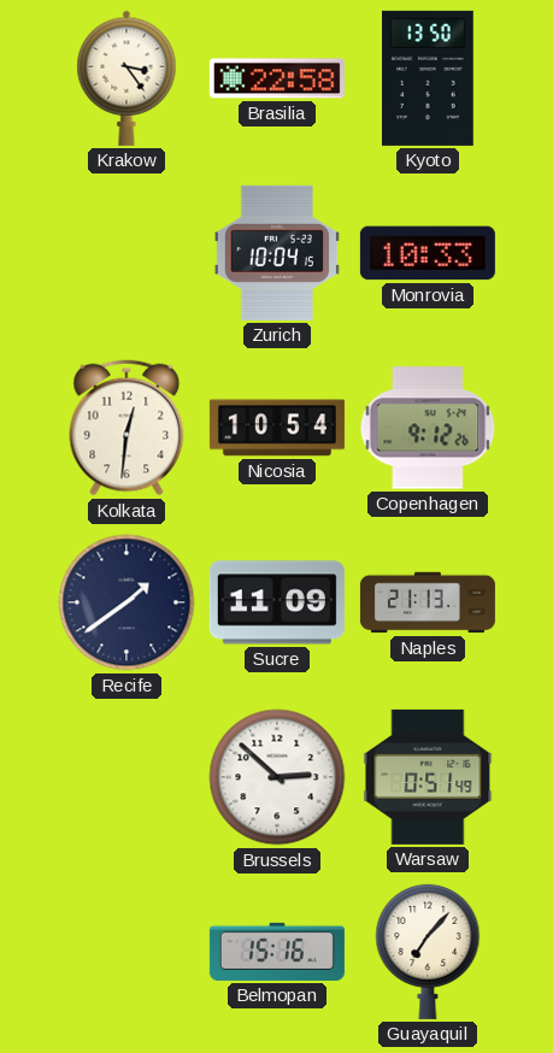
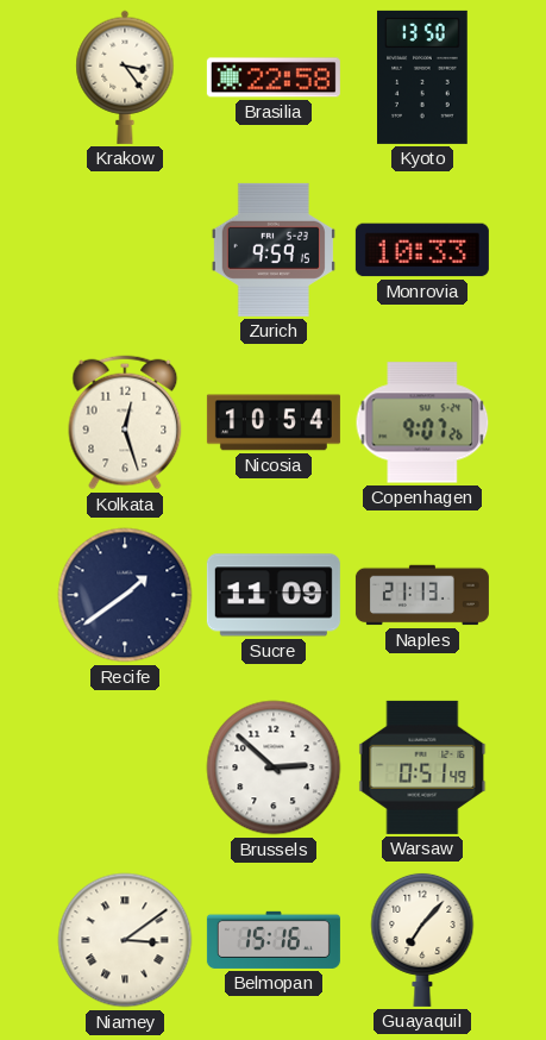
Zurich: 10:04 -> 9:59 (274, 250)
Kolkata: 12:31 -> 12:27 (125, 422)
Copenhagen: 9:12 -> 9:07 (422, 422)
Niamey: none -> 3:09 (125, 940)
